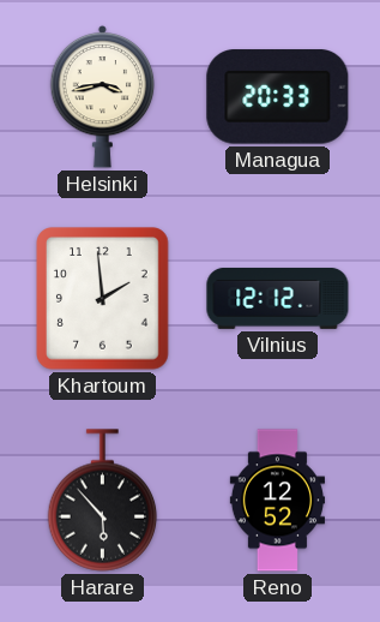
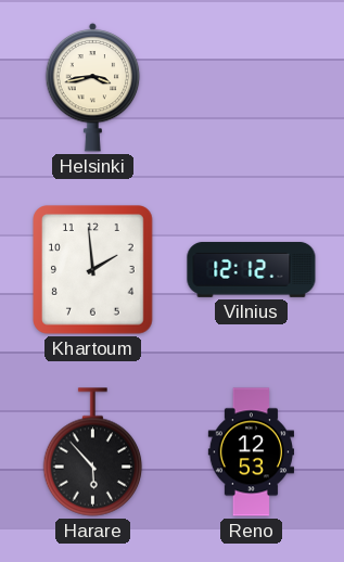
Managua: 20:33 -> none (278, 97)
Reno: 12:52 -> 12:53 (251, 452)
